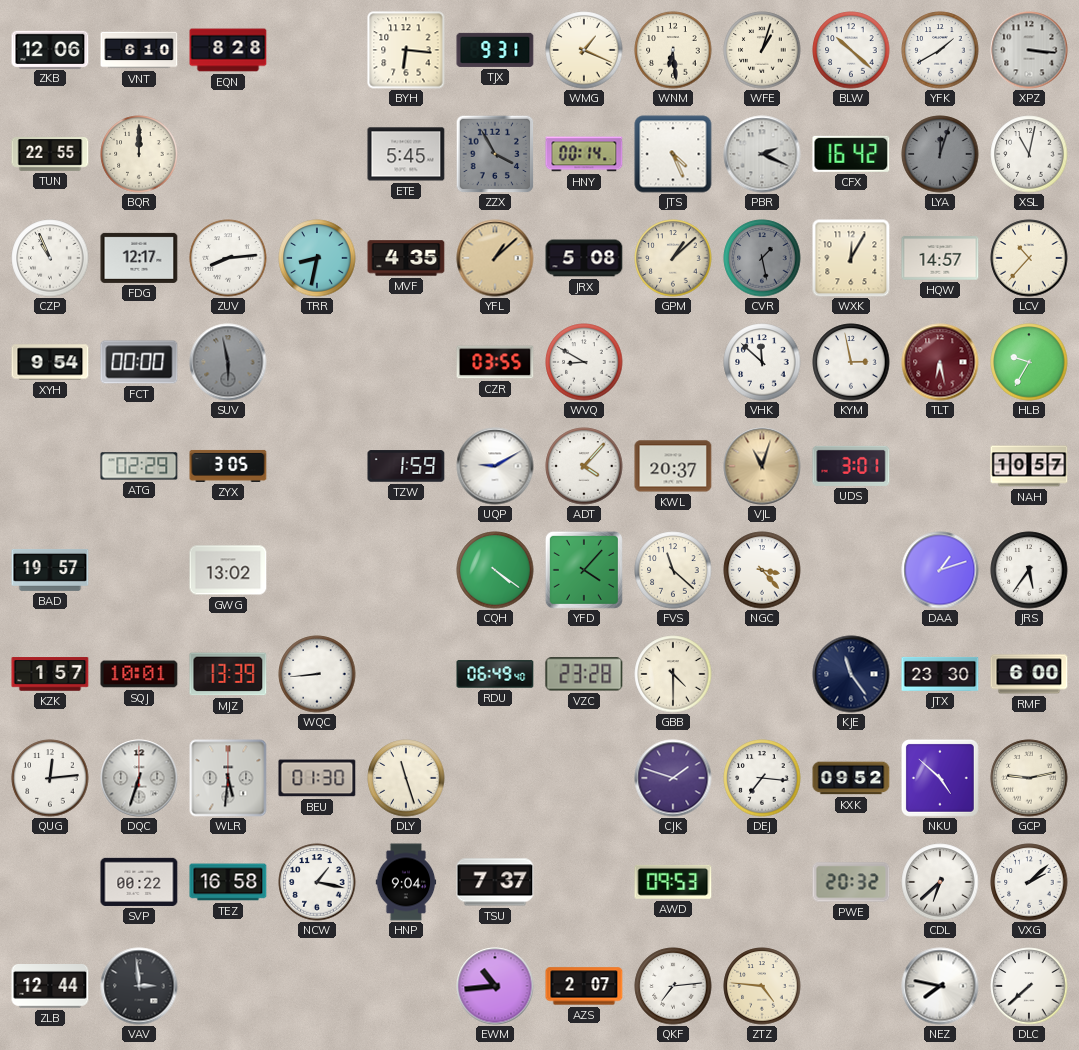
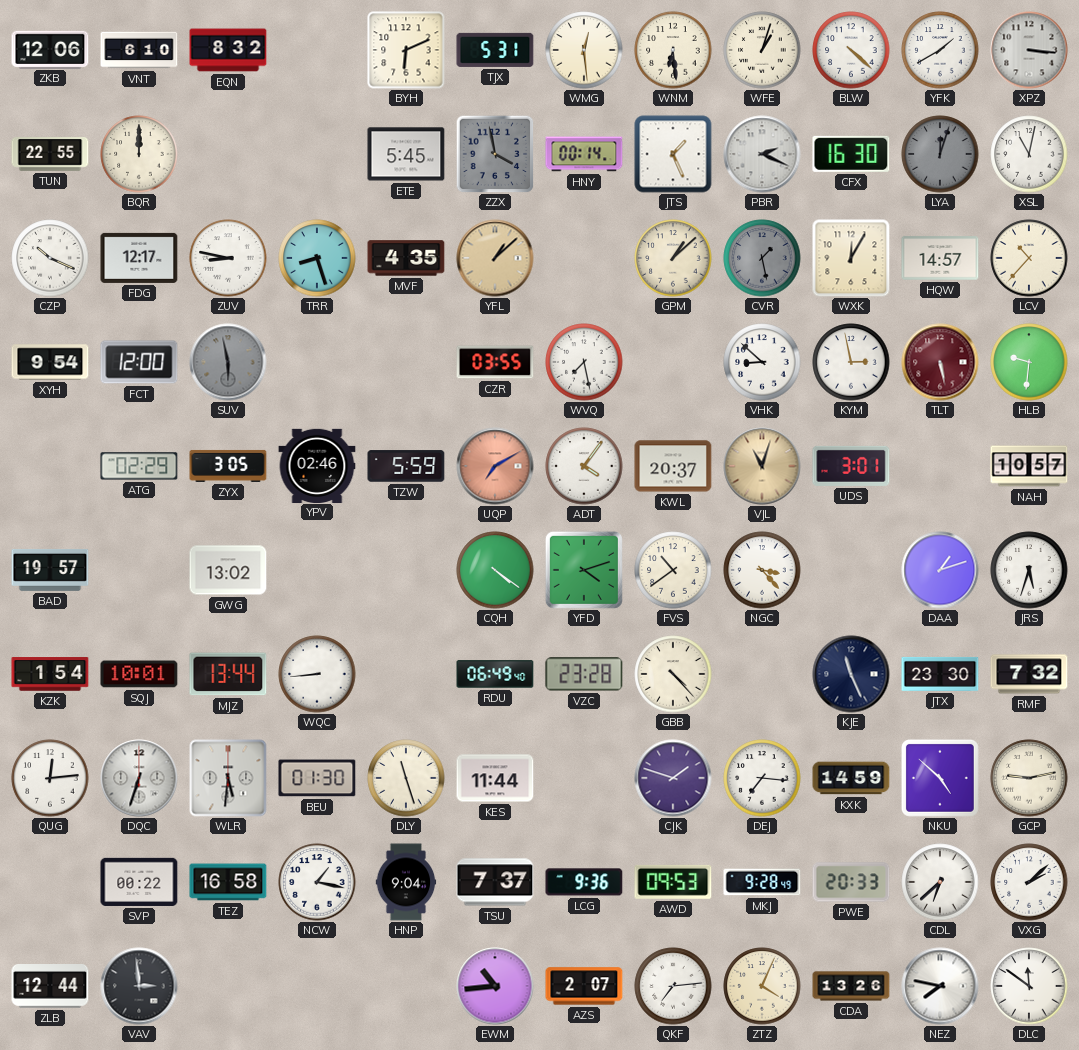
EQN: 8:28 -> 8:32 (228, 50)
BYH: 6:16 -> 6:11 (406, 50)
TJX: 9:31 -> 5:31 (495, 50)
WMG: 1:19 -> 12:29 (584, 50)
BLW: 10:22 -> 4:22 (851, 50)
ZZX: 3:55 -> 3:58 (495, 154)
JTS: 4:26 -> 1:26 (673, 154)
CFX: 16:42 -> 16:30 (851, 154)
CZP: 10:56 -> 10:19 (50, 258)
ZUV: 8:14 -> 8:47 (228, 258)
TRR: 8:32 -> 8:27 (317, 258)
JRX: 5:08 -> none (584, 258)
FCT: 00:00 -> 12:00 (139, 362)
WVQ: 8:50 -> 7:28 (584, 362)
VHK: 11:52 -> 8:52 (762, 362)
TLT: 6:28 -> 5:28 (940, 362)
HLB: 9:35 -> 9:31 (1029, 362)
YPV: none -> 02:46 (317, 465)
TZW: 1:59 -> 5:59 (406, 466)
UQP: 9:10 -> 7:10 (495, 466)
UQP dial: white -> salmon (495, 466)
ADT: 4:07 -> 4:06 (584, 466)
YFD: 4:07 -> 4:12 (584, 570)
FVS: 11:22 -> 10:39 (673, 570)
JRS: 5:36 -> 5:33 (1029, 570)
KZK: 1:57 -> 1:54 (50, 674)
MJZ: 13:39 -> 13:44 (228, 674)
GBB: 4:30 -> 4:23 (673, 674)
KJE: 11:24 -> 11:26 (851, 674)
RMF: 6:00 -> 7:32 (1029, 674)
KES: none -> 11:44 (495, 778)
KXK: 09:52 -> 14:59 (851, 778)
LCG: none -> 9:36 (584, 882)
MKJ: none -> 9:28 (762, 882)
PWE: 20:32 -> 20:33 (851, 882)
ZTZ: 4:46 -> 4:04 (762, 986)
CDA: none -> 13:26 (851, 986)
DLC: 7:38 -> 11:51 (1029, 986)
